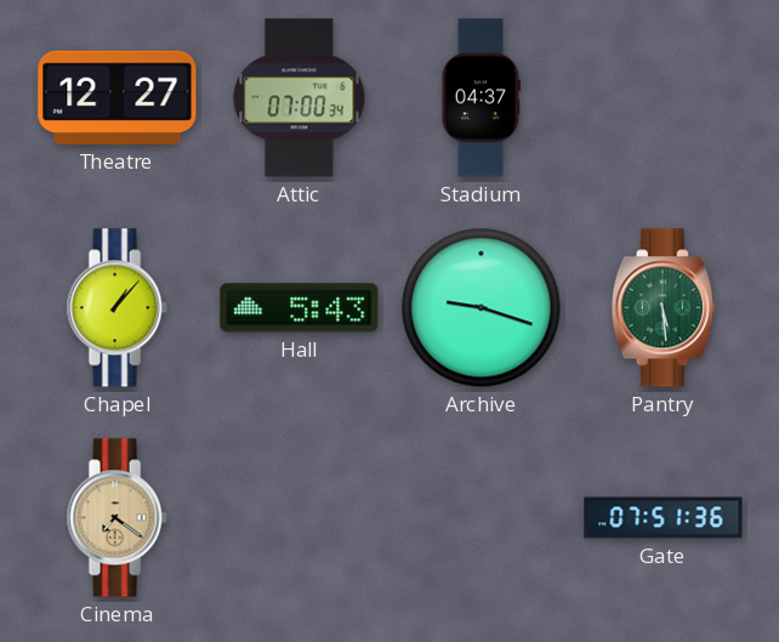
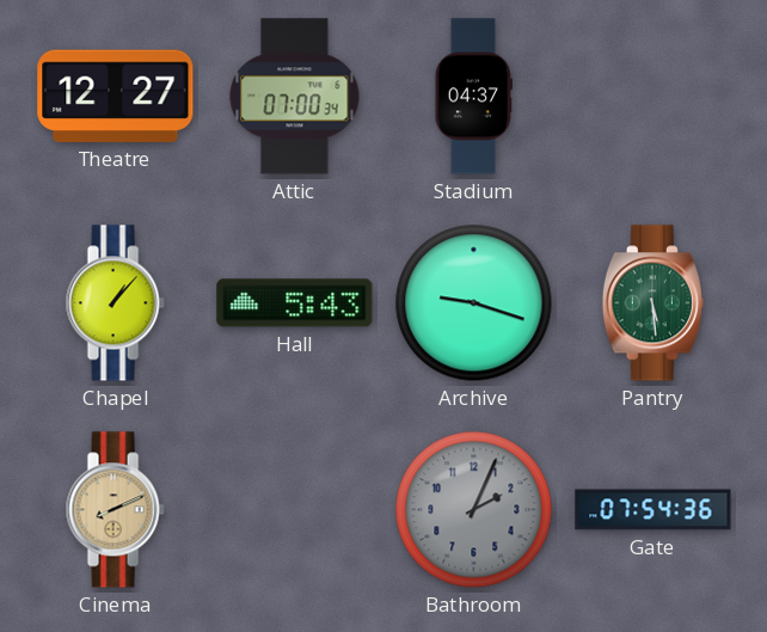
Cinema: 7:21 -> 8:11 (115, 510)
Bathroom: none -> 2:04 (474, 510)
Gate: 07:51 -> 07:54 (654, 510)
